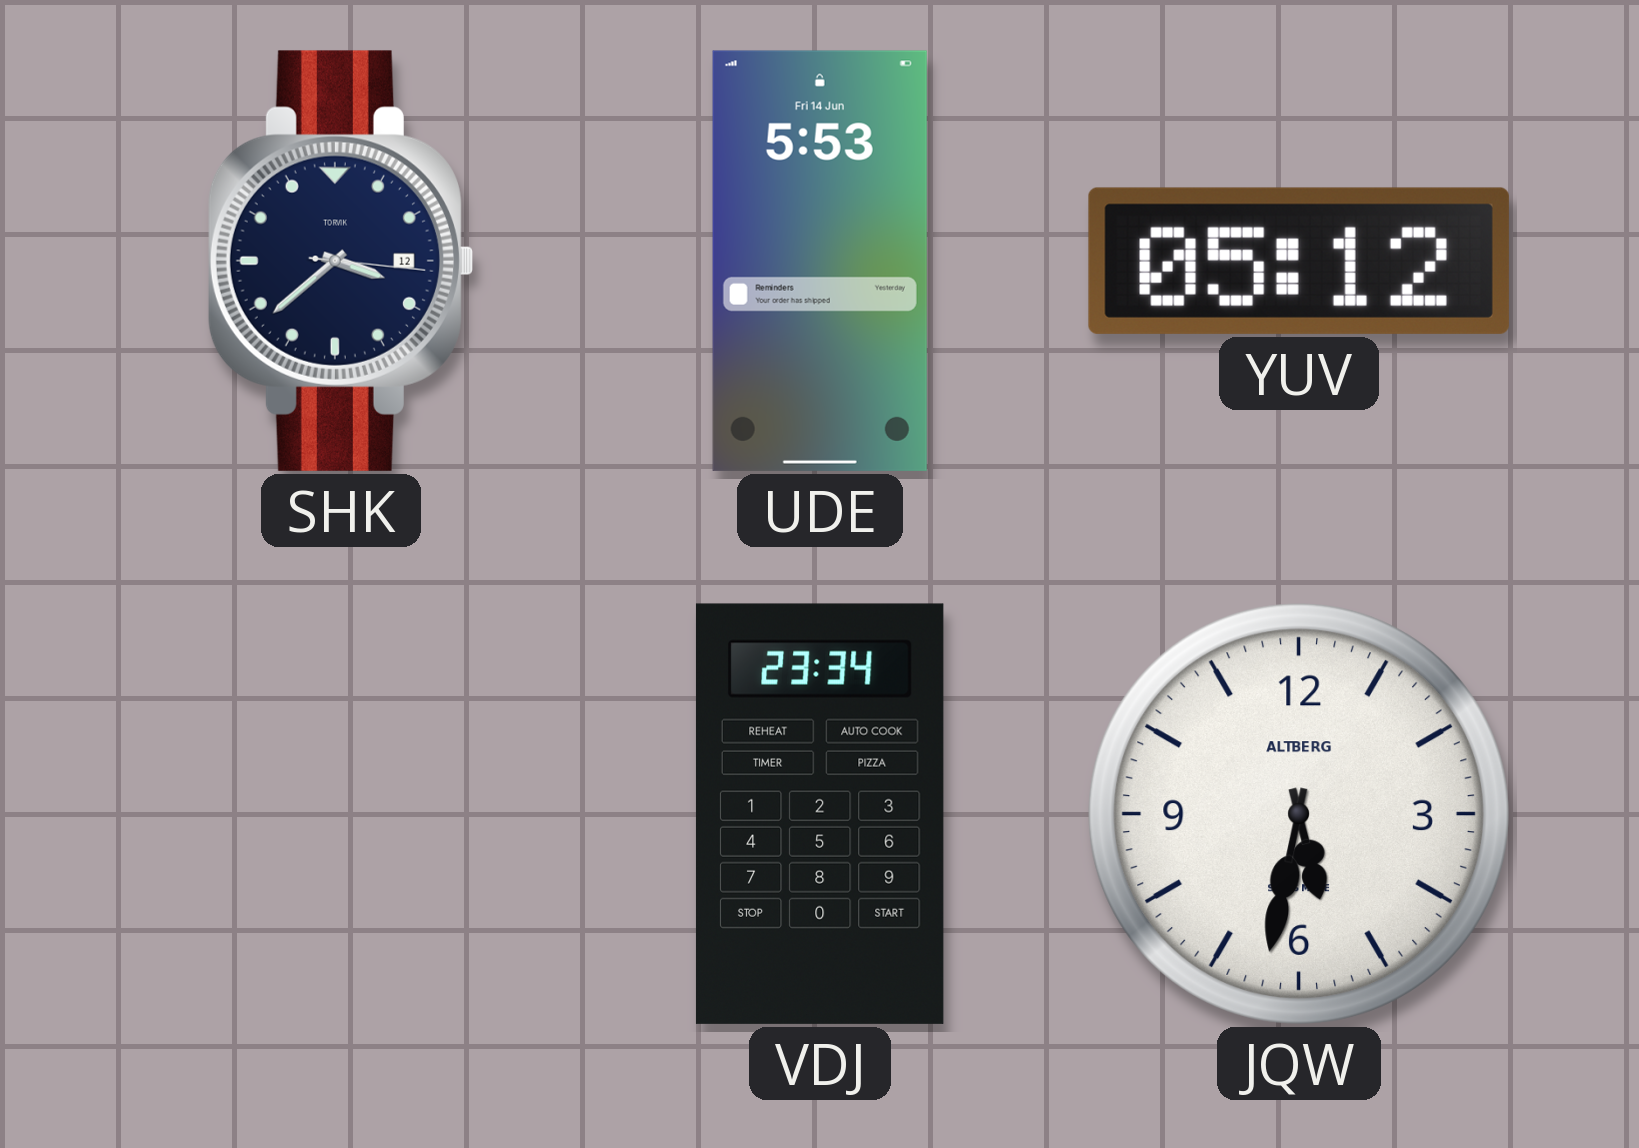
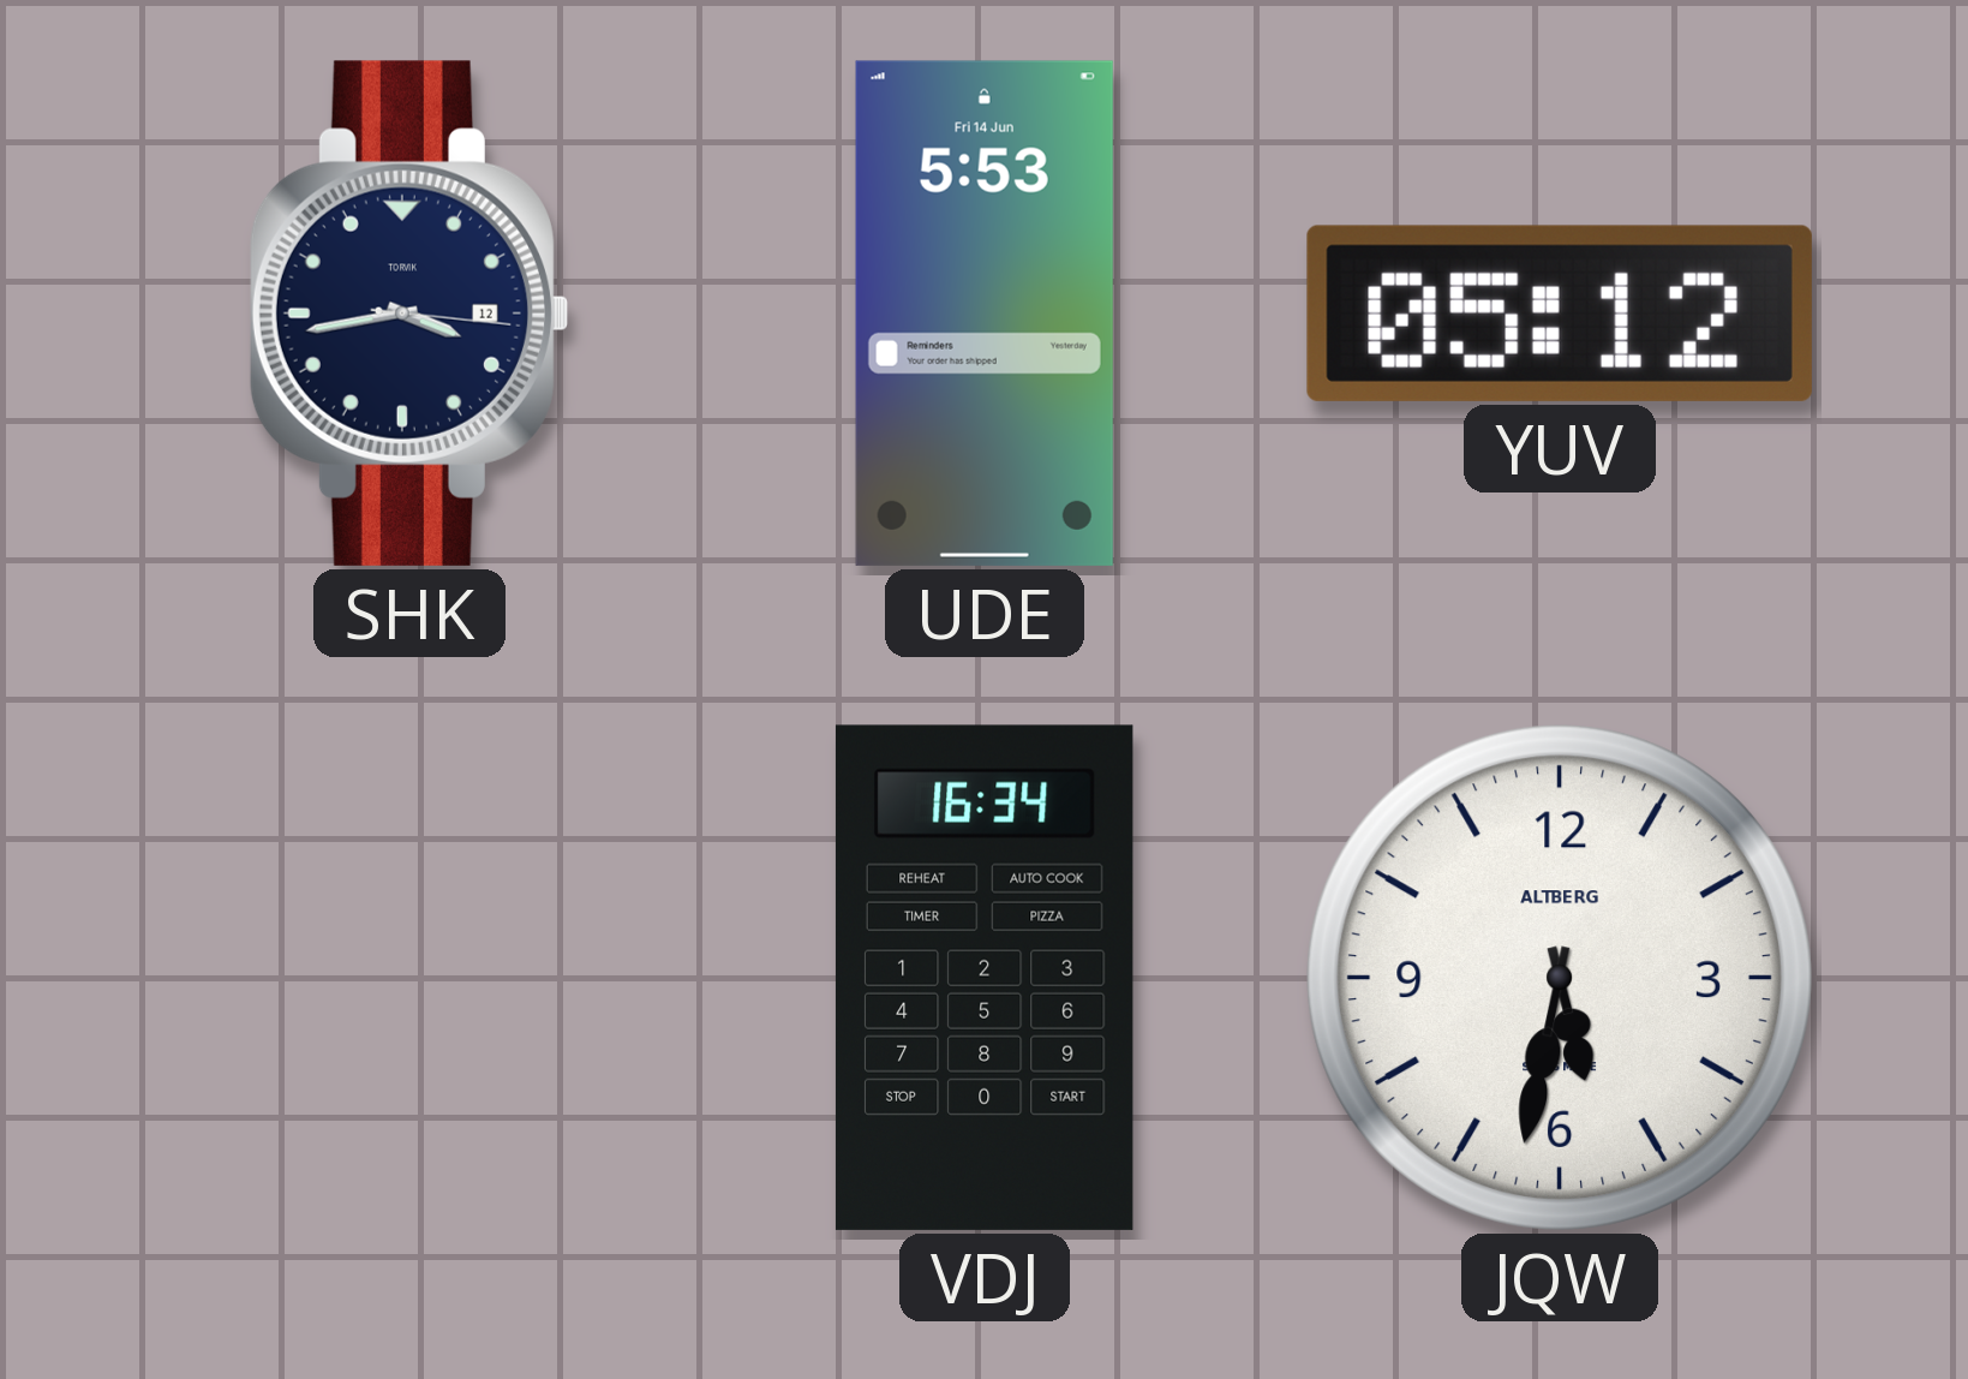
SHK: 3:38 -> 3:43 (408, 314)
VDJ: 23:34 -> 16:34 (985, 978)
